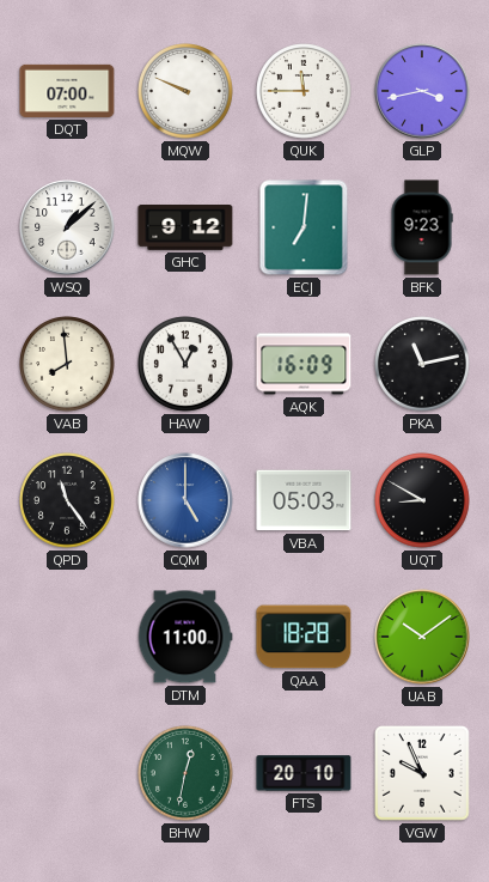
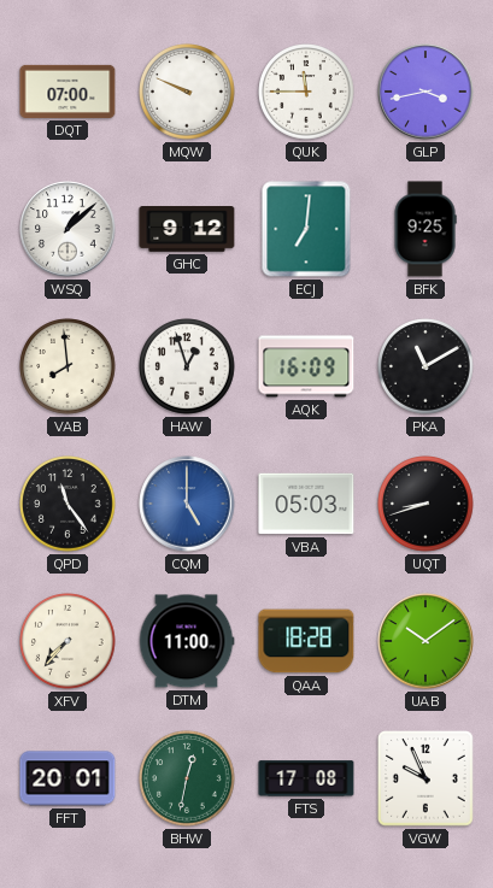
BFK: 9:23 -> 9:25 (425, 229)
HAW: 12:55 -> 12:57 (187, 366)
PKA: 11:13 -> 11:10 (425, 366)
UQT: 8:50 -> 8:42 (425, 504)
XFV: none -> 7:37 (68, 641)
FFT: none -> 20:01 (68, 778)
FTS: 20:10 -> 17:08 (306, 778)
